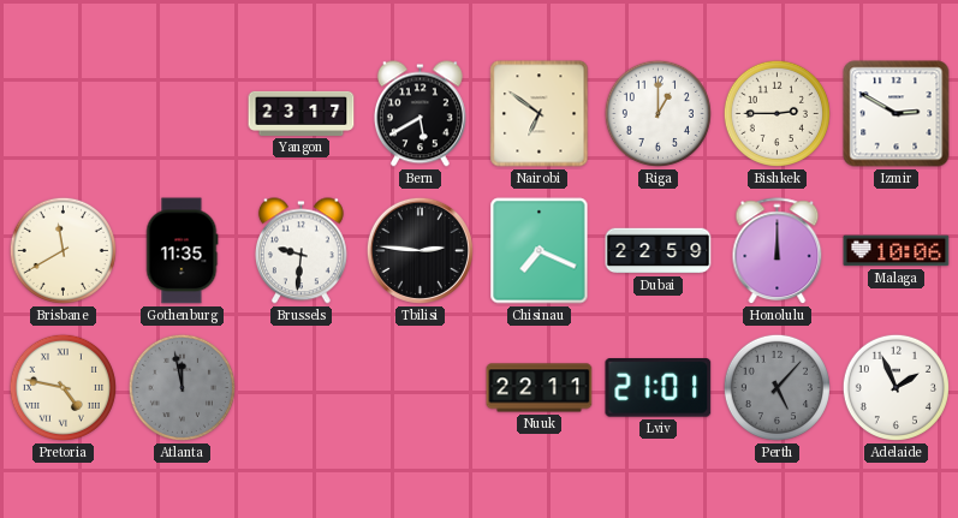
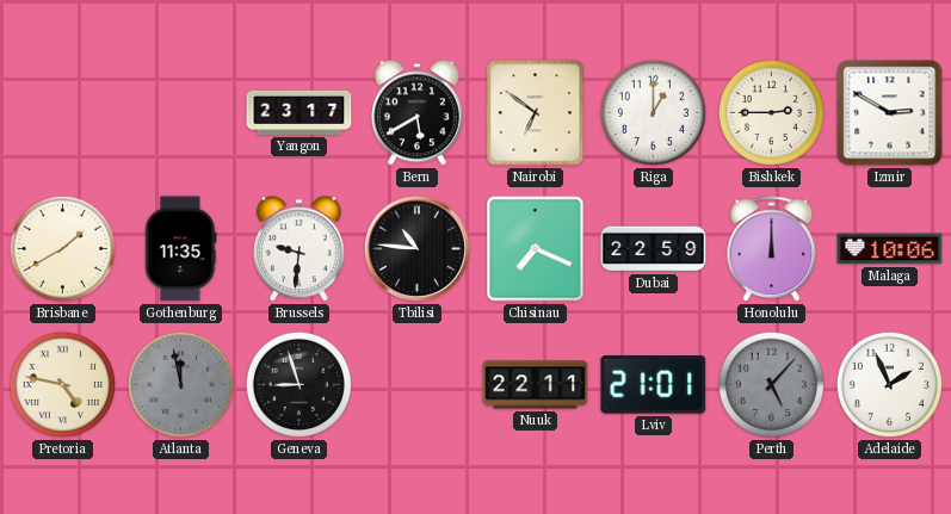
Brisbane: 11:40 -> 1:40 (62, 248)
Tbilisi: 2:46 -> 10:46 (416, 248)
Geneva: none -> 8:57 (298, 384)
